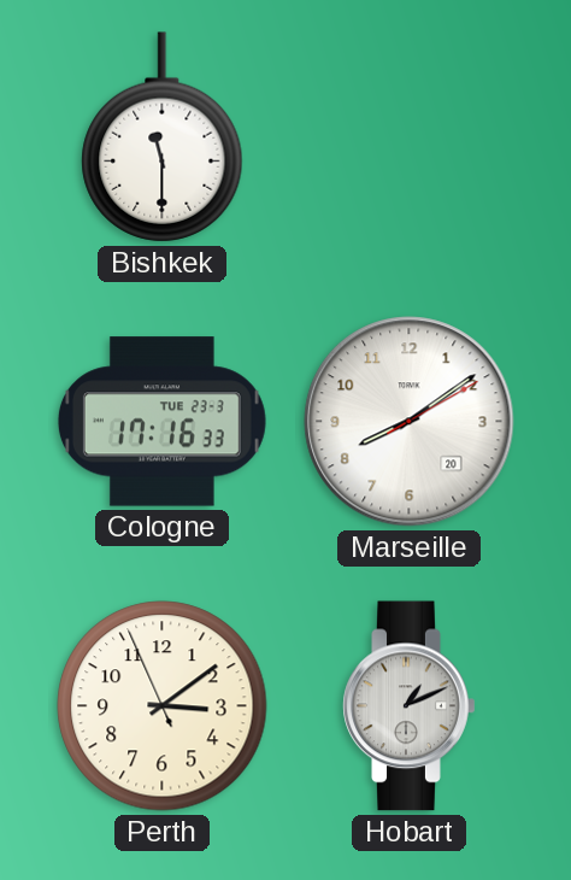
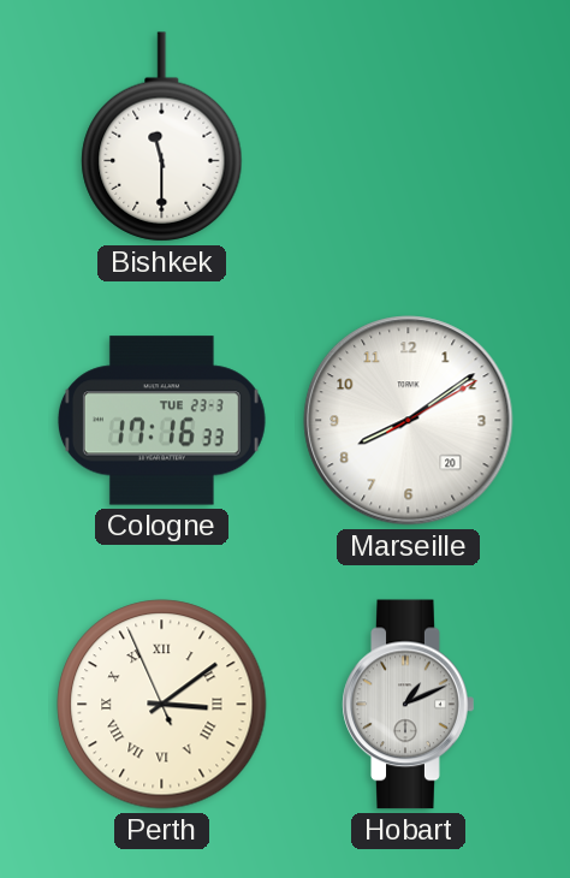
Perth numerals: Arabic -> Roman (162, 705)
